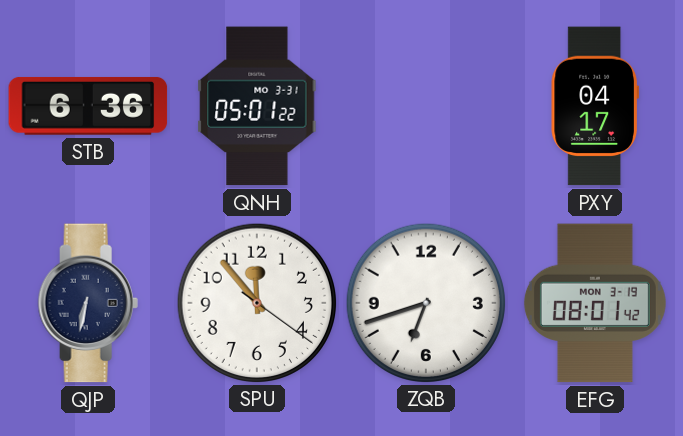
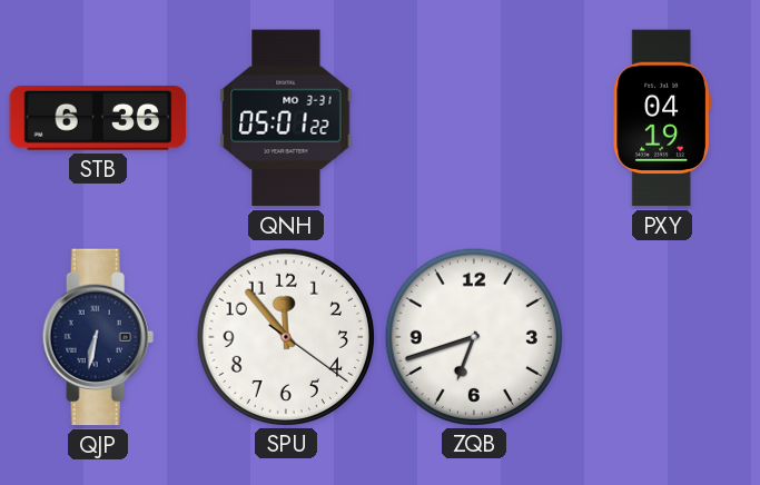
PXY: 04:17 -> 04:19 (661, 118)
EFG: 08:01 -> none (595, 303)
